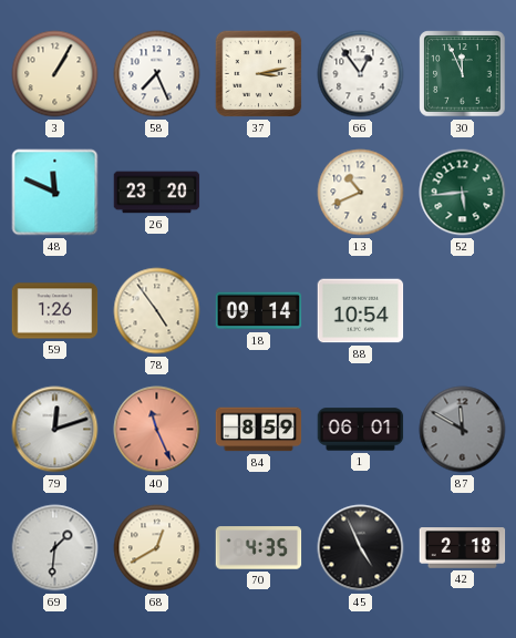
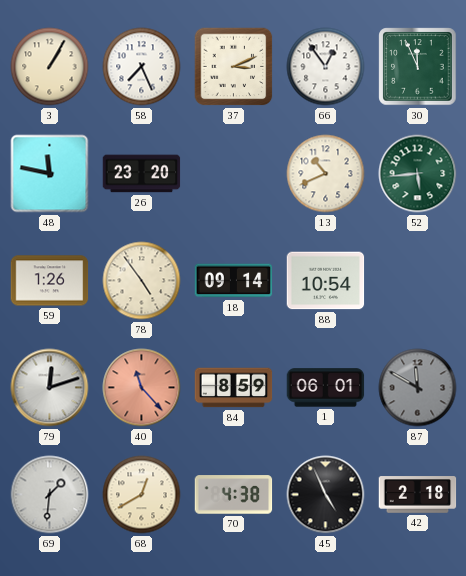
37: 3:13 -> 3:11 (234, 67)
48: 11:49 -> 11:47 (50, 174)
40: 11:26 -> 11:23 (142, 388)
70: 4:35 -> 4:38 (234, 495)
